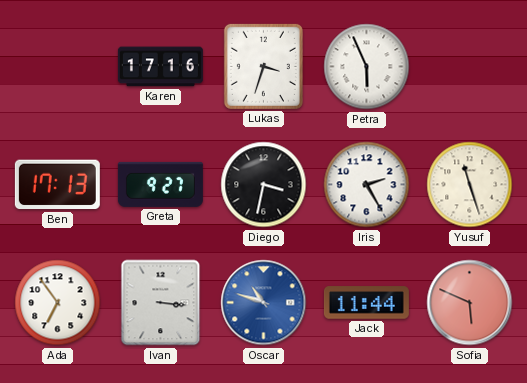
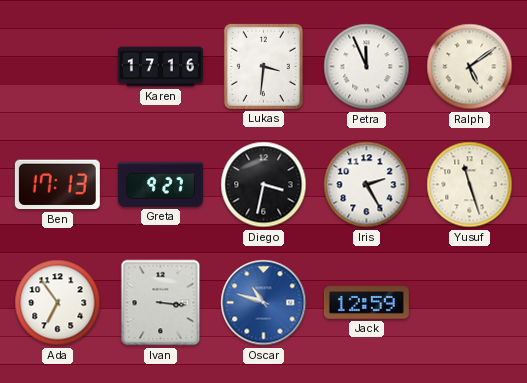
Lukas: 3:33 -> 3:31 (263, 66)
Petra: 5:56 -> 11:56 (367, 67)
Ralph: none -> 5:09 (470, 67)
Jack: 11:44 -> 12:59 (366, 303)
Sofia: 5:49 -> none (470, 303)
